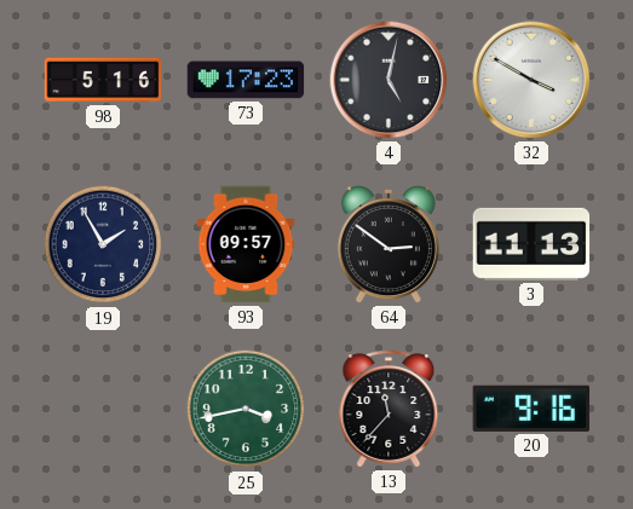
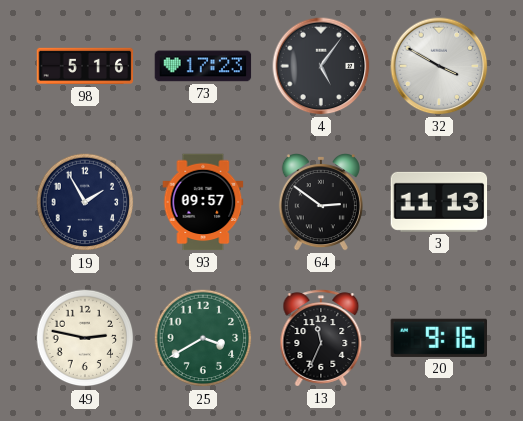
4: 5:02 -> 5:06 (321, 66)
49: none -> 2:47 (85, 338)
25: 3:43 -> 3:40 (203, 338)
13: 11:37 -> 11:34 (321, 338)
